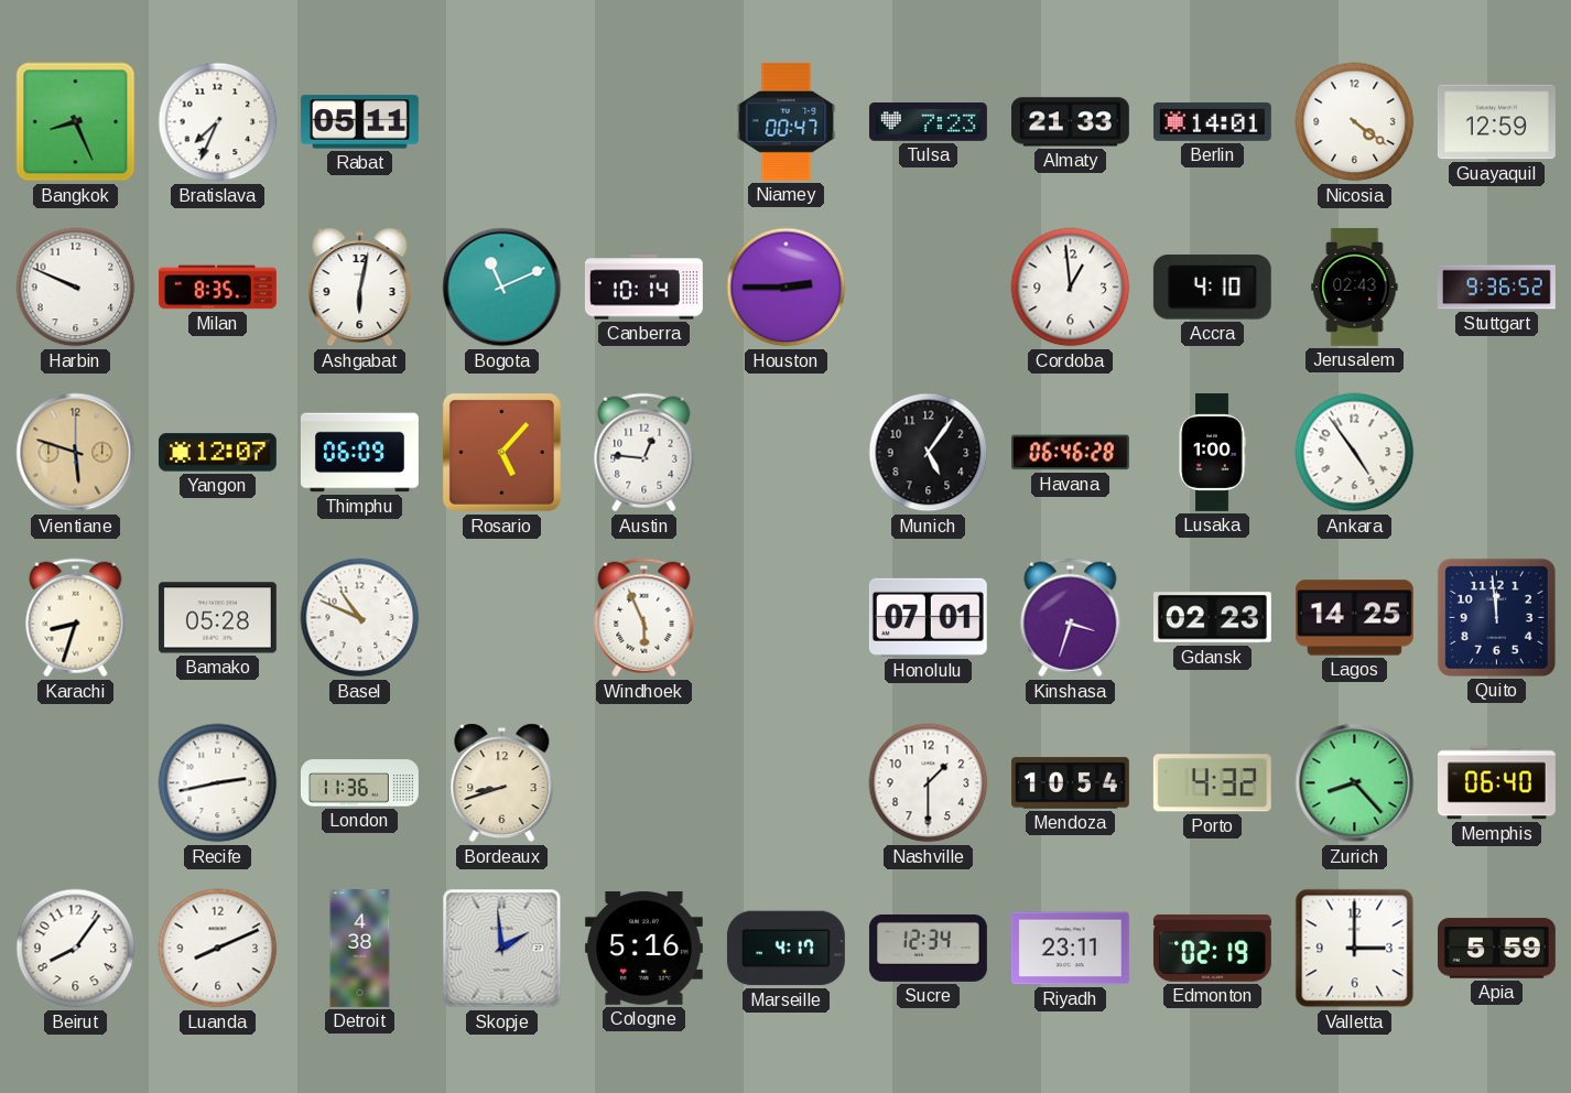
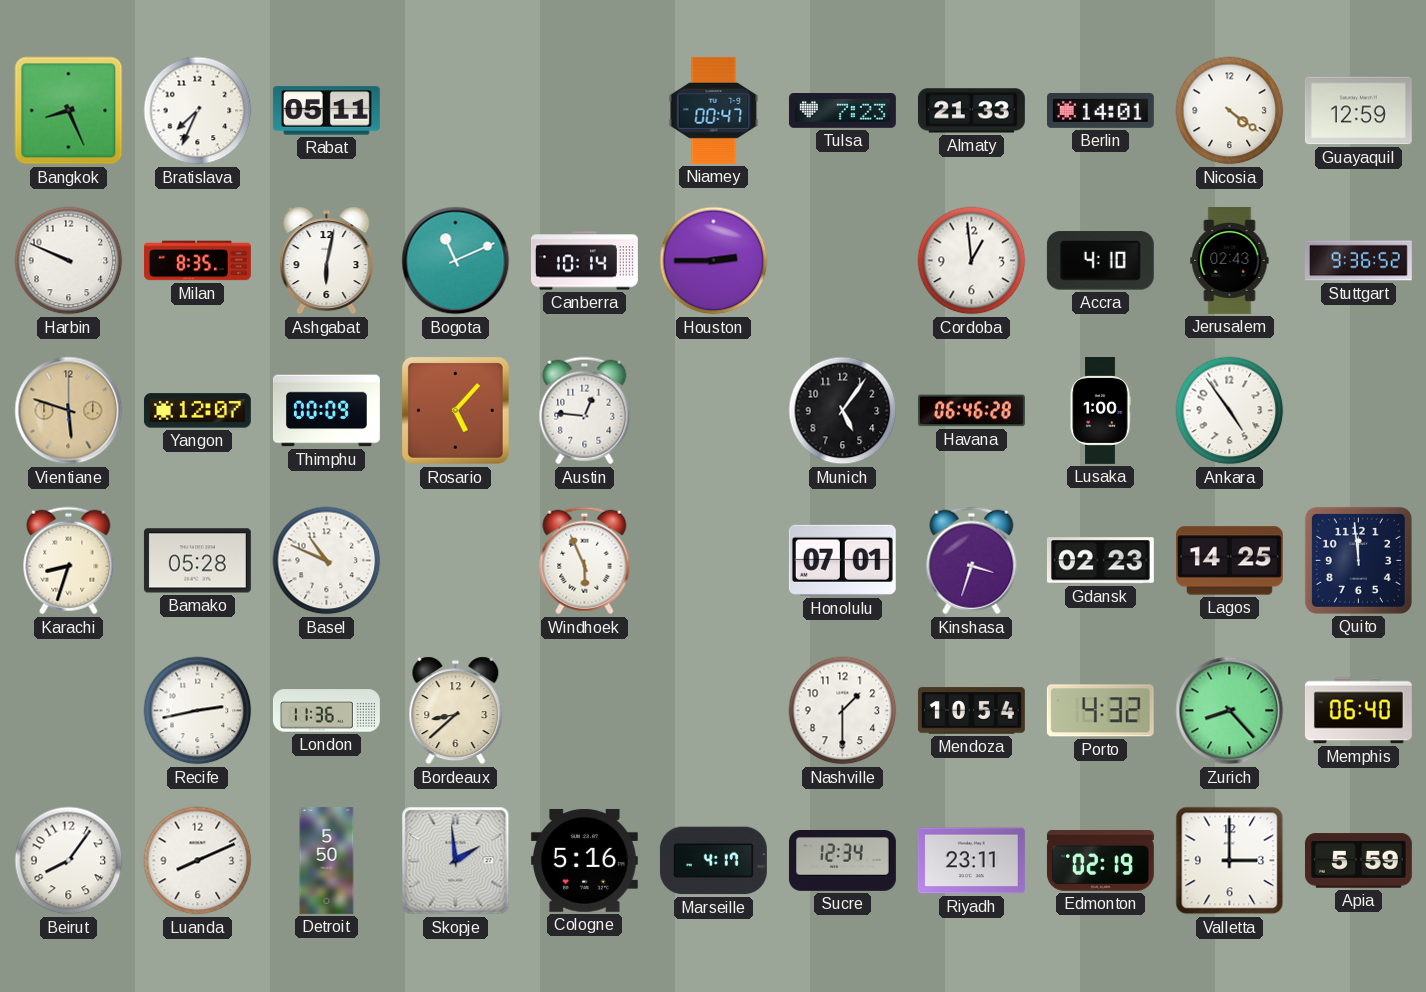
Thimphu: 06:09 -> 00:09 (326, 411)
Bordeaux: 8:42 -> 8:38 (456, 711)
Detroit: 4:38 -> 5:50 (327, 860)
